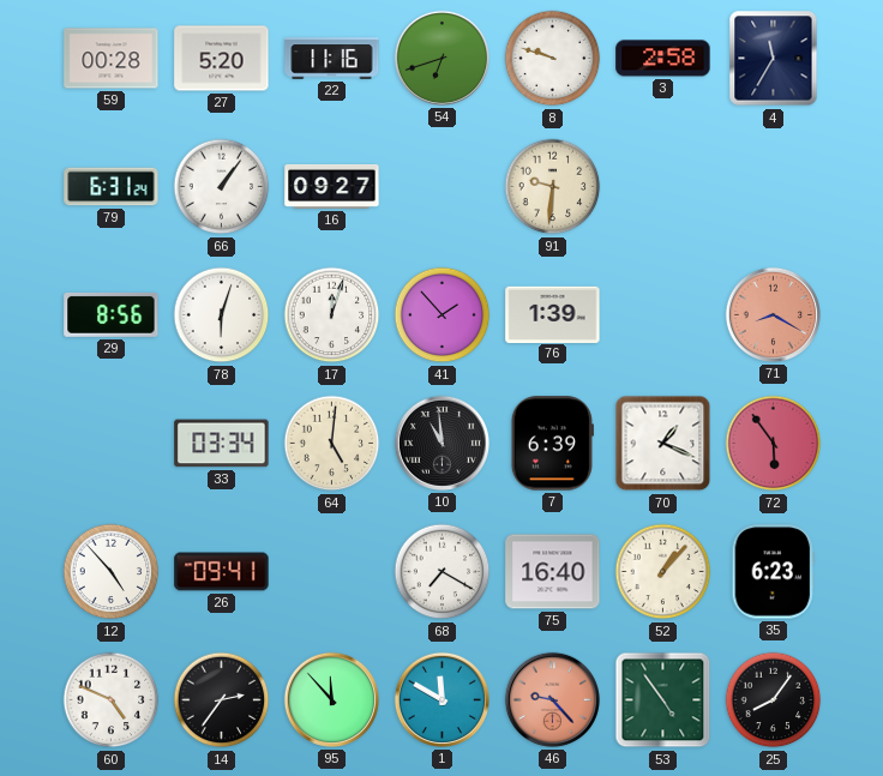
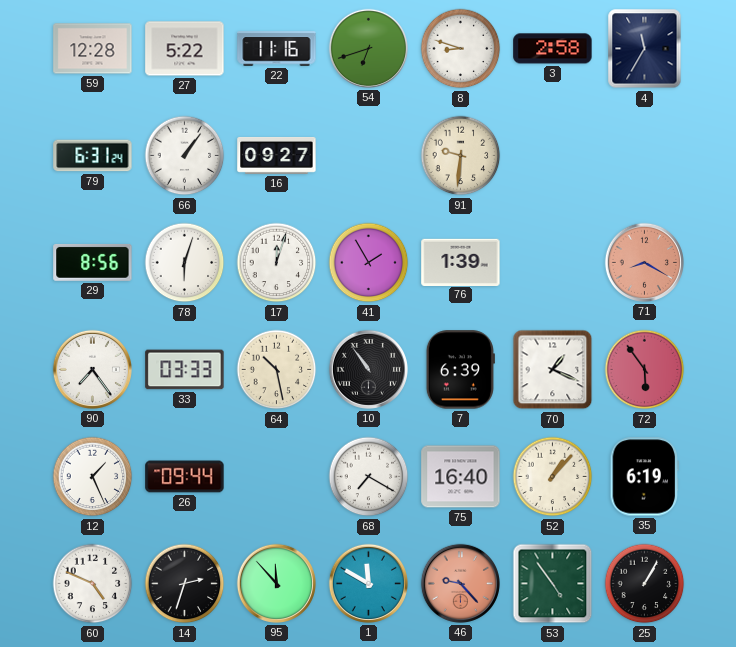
59: 00:28 -> 12:28 (93, 49)
27: 5:20 -> 5:22 (185, 49)
8: 9:48 -> 8:48 (461, 49)
41: 1:53 -> 1:55 (369, 263)
90: none -> 7:24 (92, 369)
33: 03:34 -> 03:33 (185, 370)
64: 5:01 -> 10:28 (277, 370)
10: 10:59 -> 10:54 (368, 369)
12: 4:53 -> 1:26 (93, 477)
26: 09:41 -> 09:44 (185, 477)
35: 6:23 -> 6:19 (645, 477)
14: 2:36 -> 2:33 (185, 584)
25: 8:06 -> 1:05 (645, 584)
